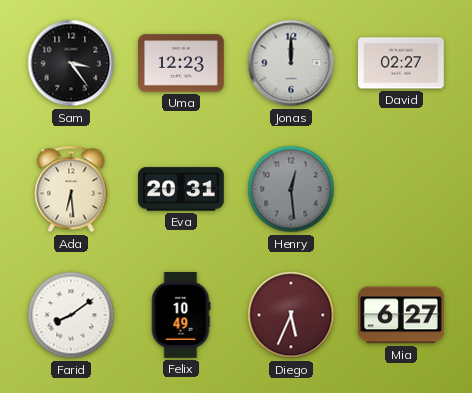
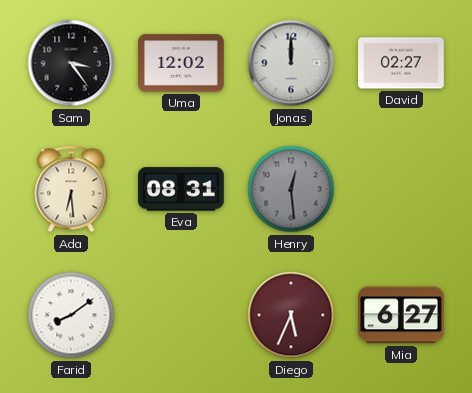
Uma: 12:23 -> 12:02 (181, 63)
Eva: 20:31 -> 08:31 (181, 189)
Felix: 10:49 -> none (181, 315)
